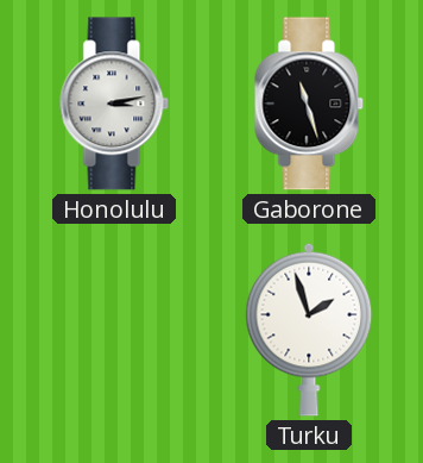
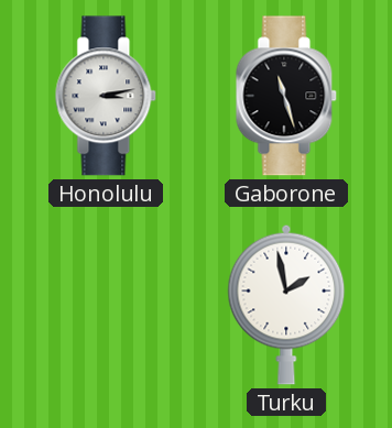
Turku: 1:57 -> 1:58 (286, 305)
